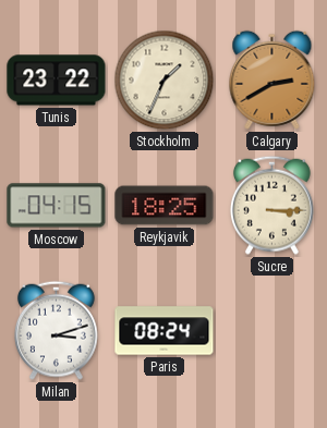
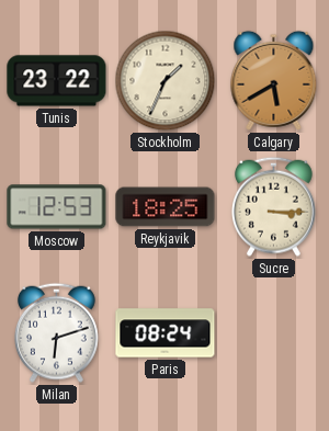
Calgary: 2:40 -> 5:40 (274, 80)
Moscow: 04:15 -> 12:53 (57, 207)
Milan: 3:12 -> 6:12 (56, 332)
